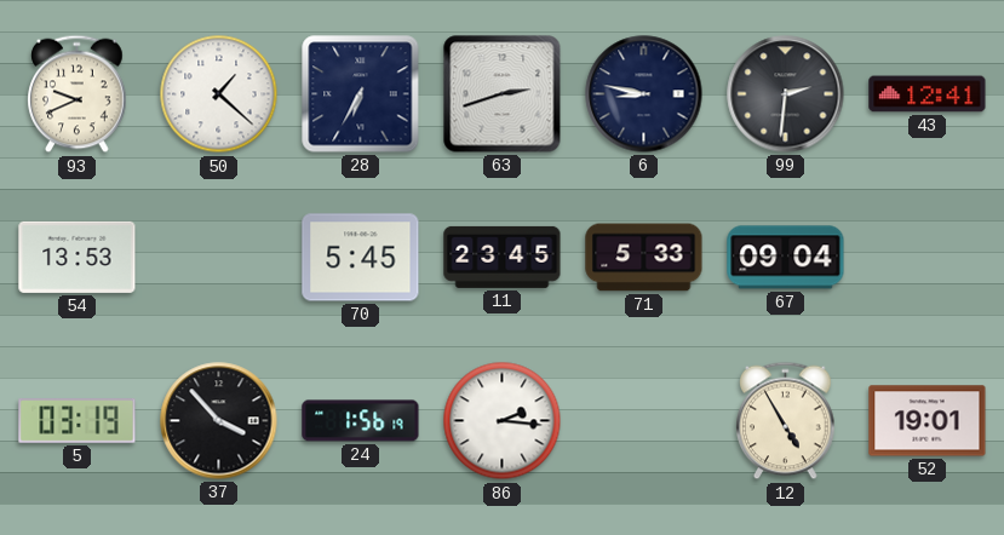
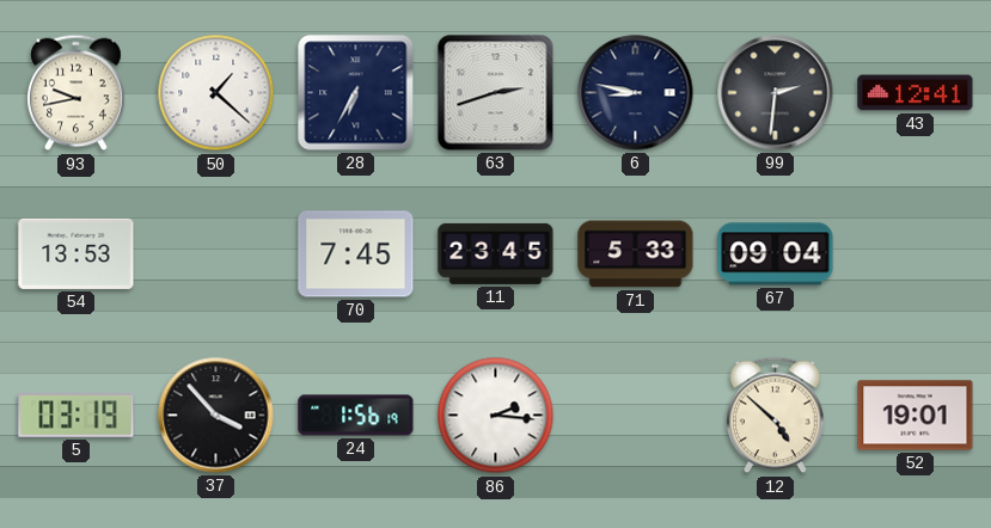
93: 9:41 -> 9:43 (77, 93)
70: 5:45 -> 7:45 (356, 254)
12: 4:55 -> 4:52 (776, 416)
